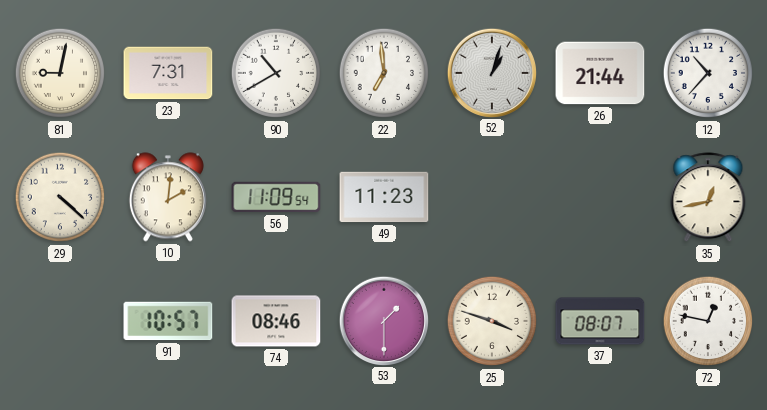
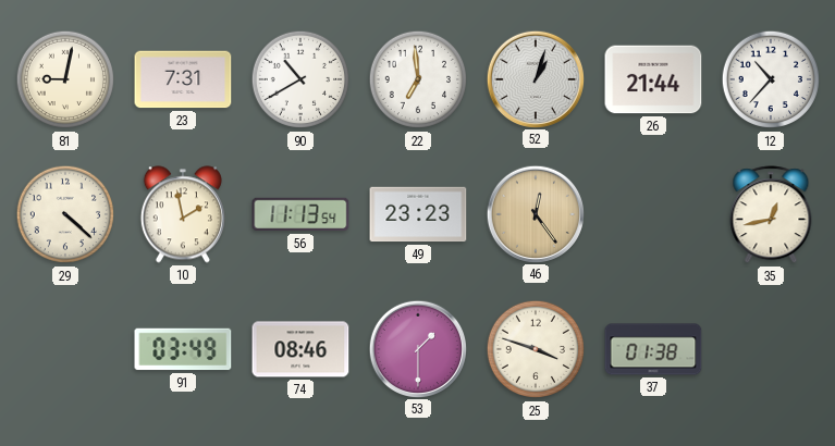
10: 2:01 -> 1:58 (183, 214)
56: 11:09 -> 11:13 (300, 214)
49: 11:23 -> 23:23 (418, 214)
46: none -> 12:24 (535, 213)
91: 10:57 -> 03:49 (183, 349)
37: 08:07 -> 01:38 (653, 349)
72: 12:47 -> none (708, 321)
